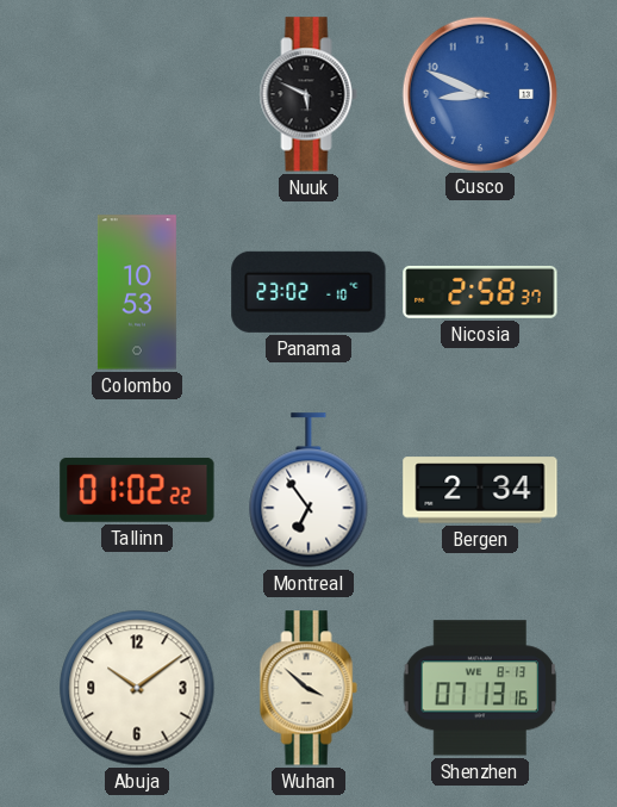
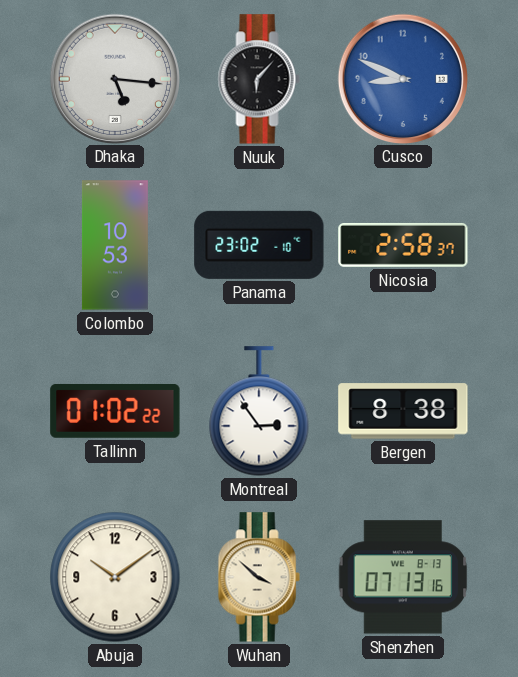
Dhaka: none -> 5:16 (114, 78)
Nuuk: 5:49 -> 6:07 (259, 79)
Montreal: 6:54 -> 2:54 (259, 411)
Bergen: 2:34 -> 8:38 (403, 411)
